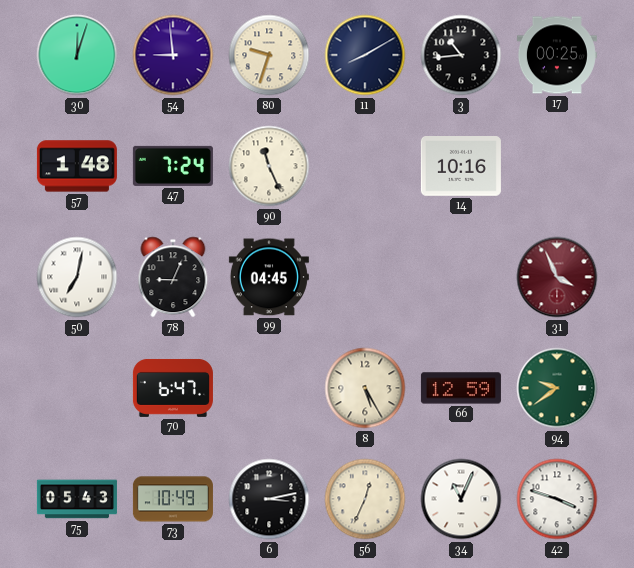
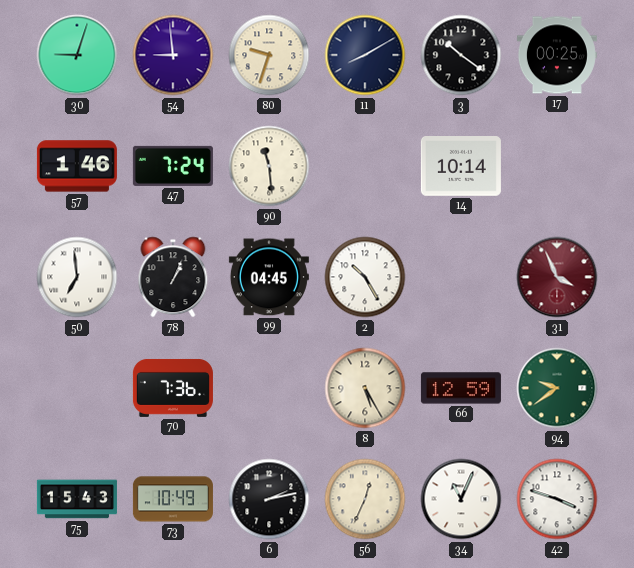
30: 12:03 -> 9:03 (77, 55)
3: 10:44 -> 10:21 (461, 55)
57: 1:48 -> 1:46 (77, 166)
90: 11:26 -> 11:29 (269, 166)
14: 10:16 -> 10:14 (461, 167)
50: 7:02 -> 6:59 (77, 277)
78: 9:04 -> 1:04 (173, 277)
2: none -> 10:25 (365, 277)
70: 6:47 -> 7:36 (173, 388)
75: 05:43 -> 15:43 (77, 499)
6: 3:13 -> 2:13 (269, 499)
